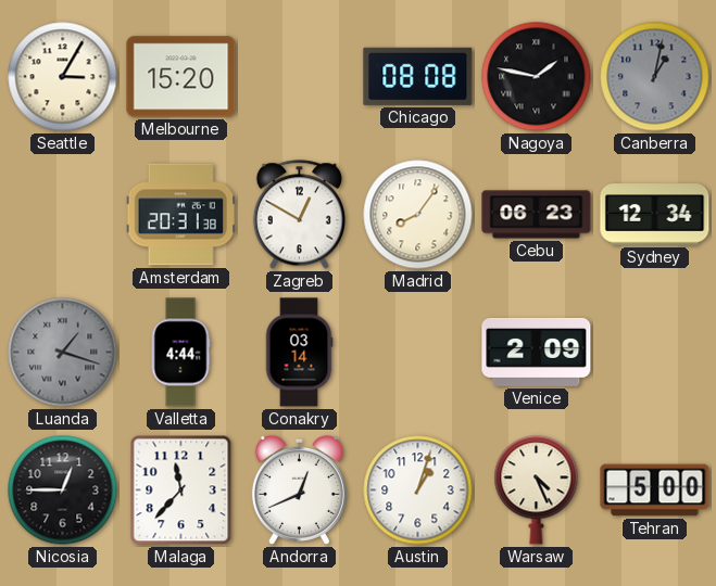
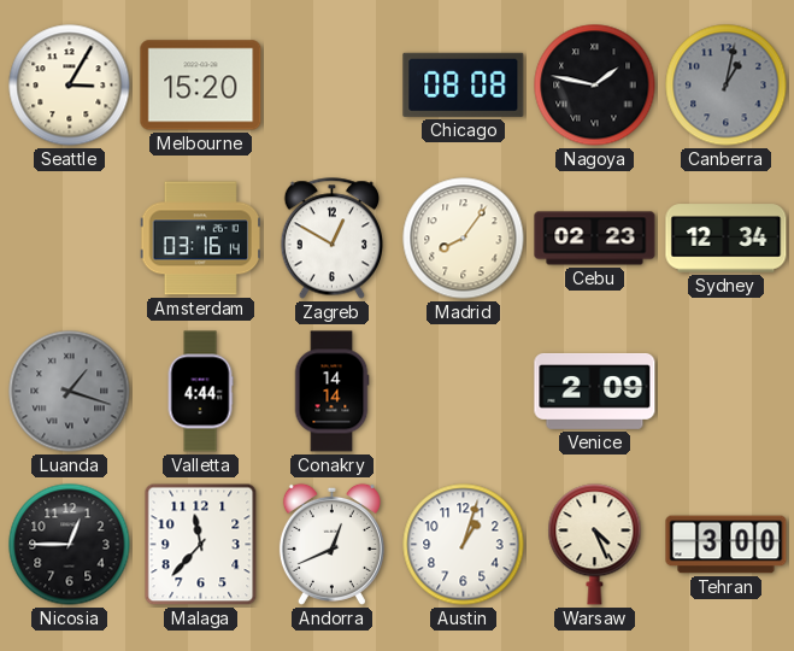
Amsterdam: 20:31 -> 03:16 (200, 239)
Cebu: 06:23 -> 02:23 (595, 239)
Conakry: 03:14 -> 14:14 (331, 392)
Tehran: 5:00 -> 3:00 (727, 545)
